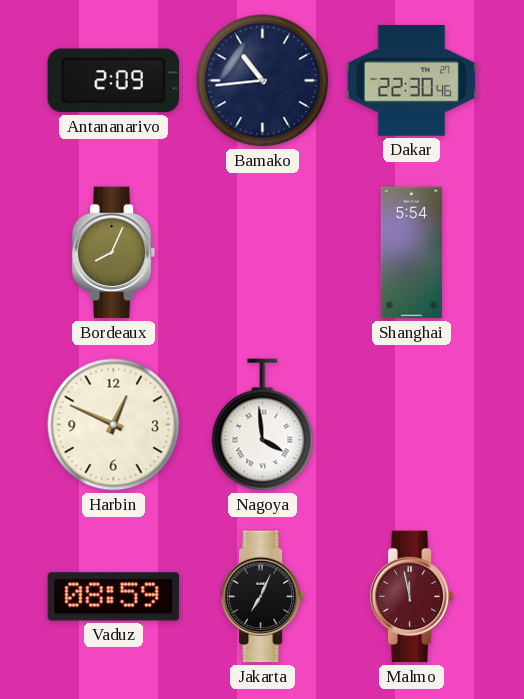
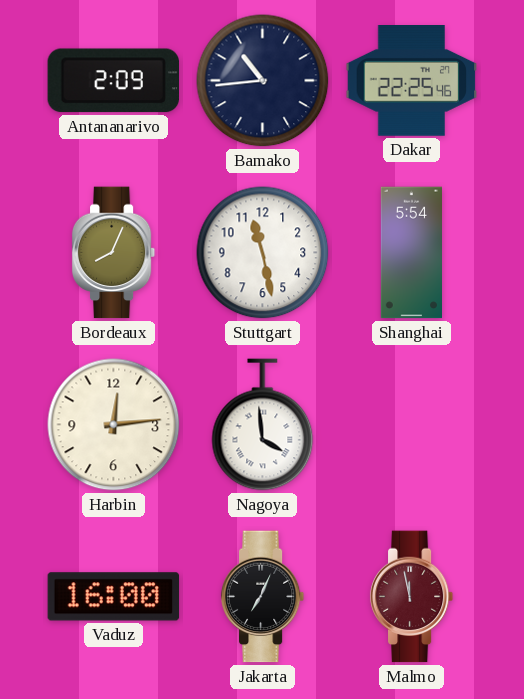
Dakar: 22:30 -> 22:25 (412, 81)
Stuttgart: none -> 11:28 (263, 253)
Harbin: 12:49 -> 12:14 (114, 425)
Vaduz: 08:59 -> 16:00 (114, 597)
